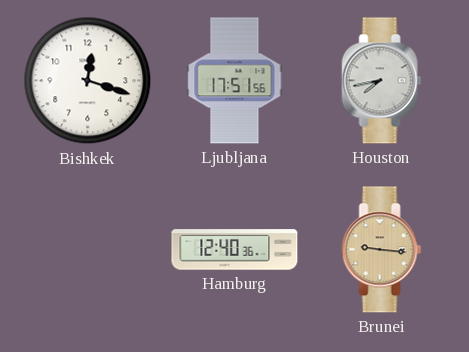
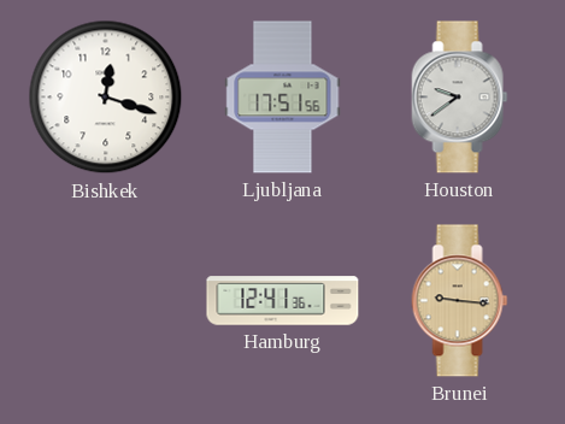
Houston: 7:43 -> 9:39 (460, 98)
Hamburg: 12:40 -> 12:41 (283, 301)
